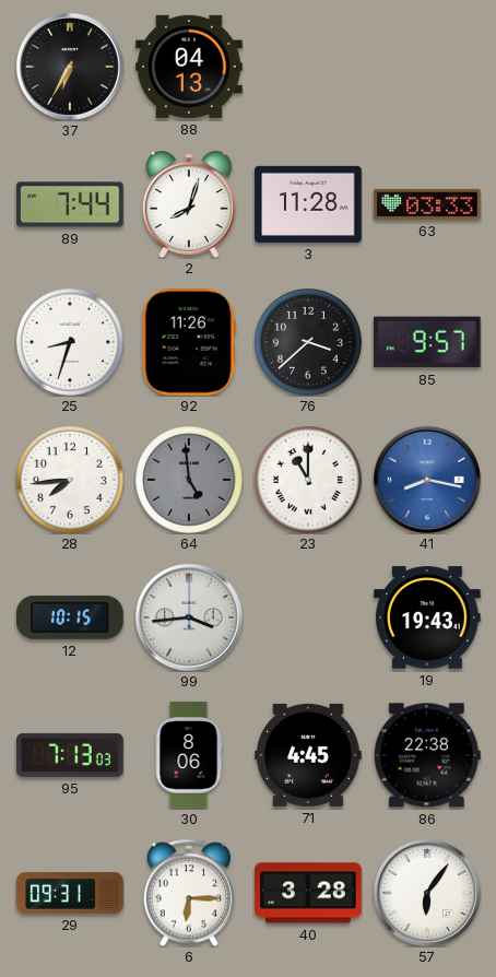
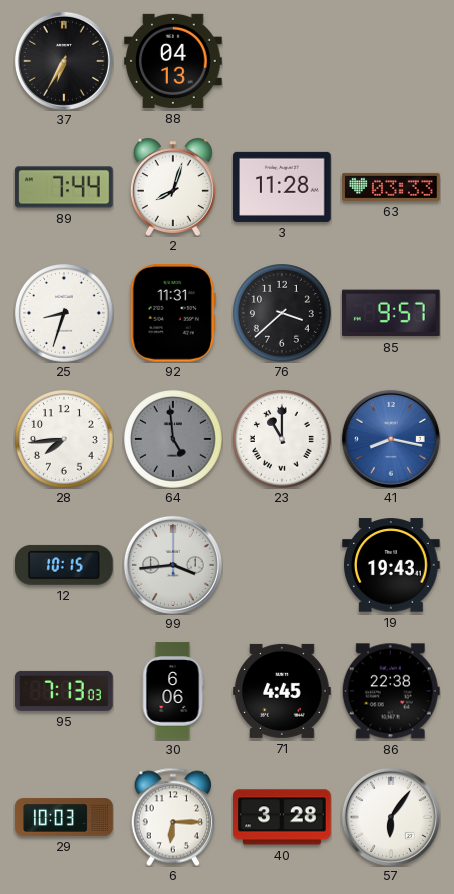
92: 11:26 -> 11:31 (173, 313)
30: 8:06 -> 6:06 (173, 691)
29: 09:31 -> 10:03 (64, 817)
